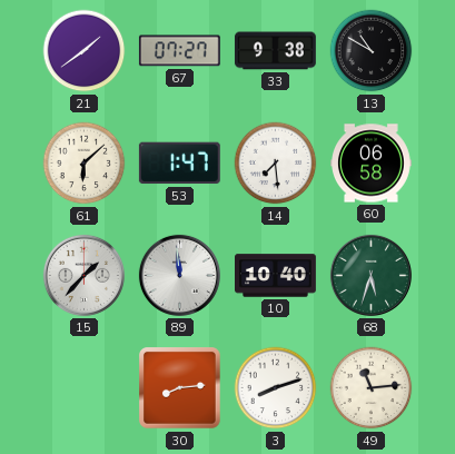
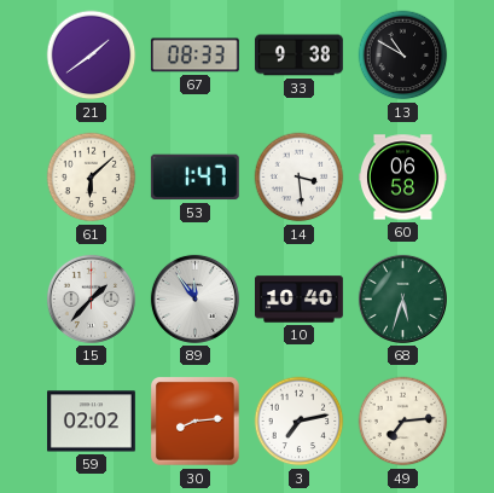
67: 07:27 -> 08:33 (194, 56)
14: 7:29 -> 3:29 (300, 178)
89: 11:59 -> 11:54 (194, 298)
59: none -> 02:02 (91, 422)
3: 8:12 -> 7:13 (300, 422)
49: 11:14 -> 7:14 (403, 422)
